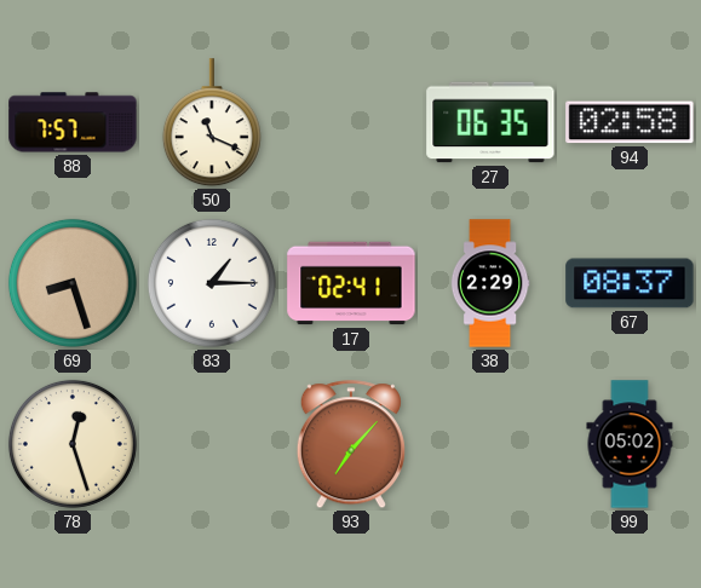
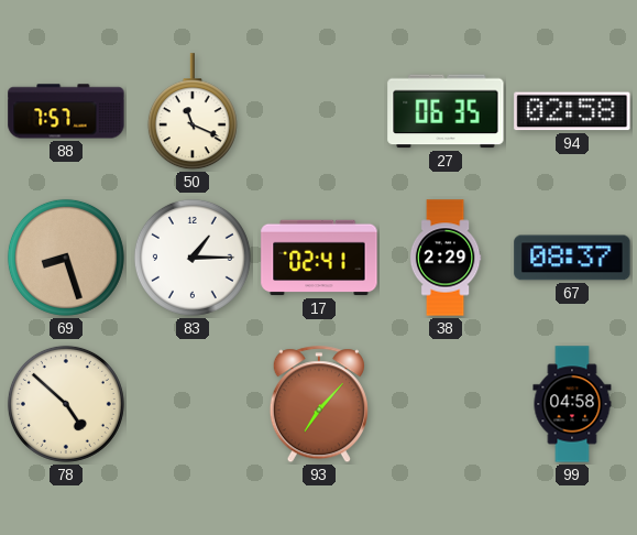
78: 12:27 -> 4:52 (66, 404)
99: 05:02 -> 04:58 (572, 404)
